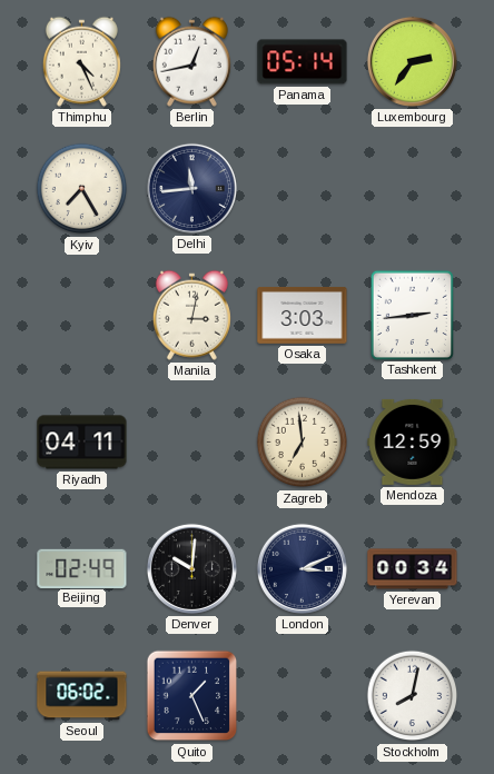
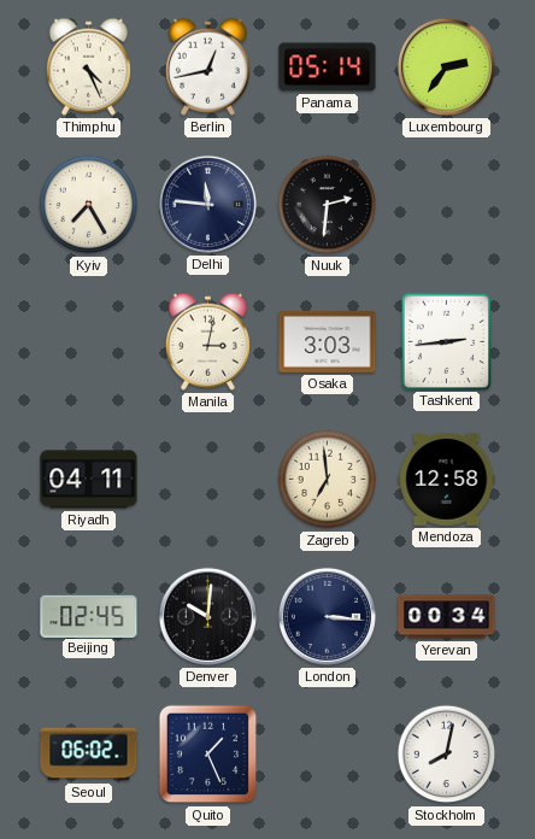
Delhi: 11:44 -> 11:46 (207, 204)
Nuuk: none -> 2:31 (328, 205)
Mendoza: 12:59 -> 12:58 (447, 479)
Beijing: 02:49 -> 02:45 (89, 616)
London: 3:11 -> 3:16 (327, 616)
